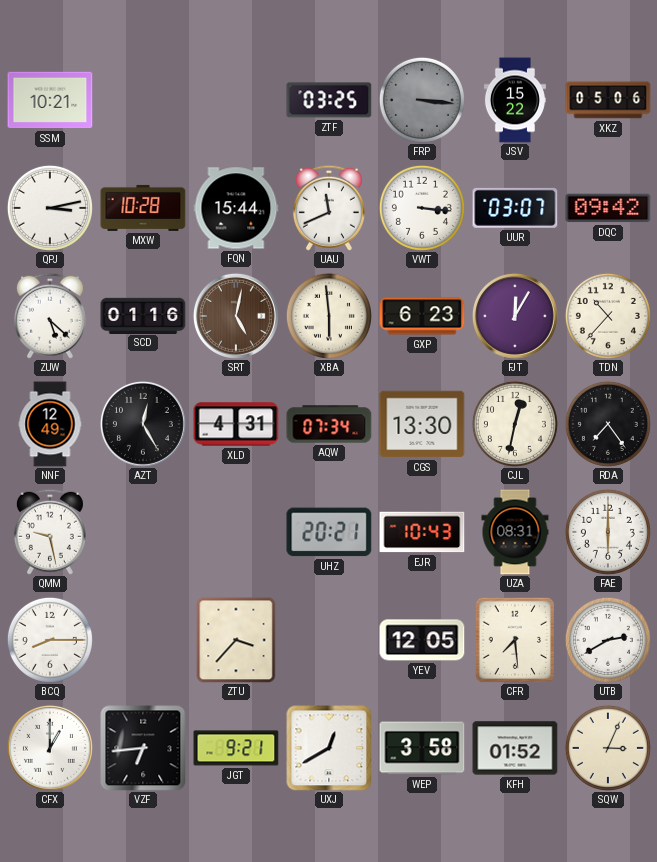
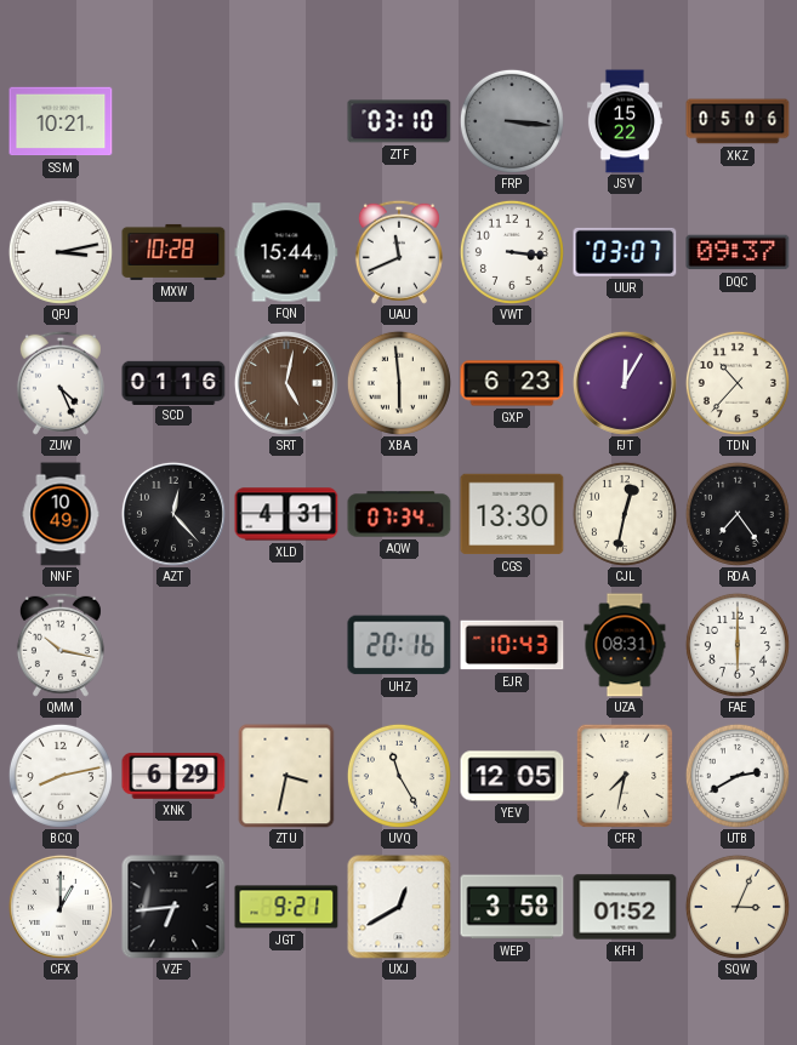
ZTF: 03:25 -> 03:10 (399, 121)
DQC: 09:42 -> 09:37 (738, 252)
ZUW: 5:22 -> 4:26 (61, 383)
NNF: 12:49 -> 10:49 (61, 514)
AZT: 12:25 -> 12:23 (173, 514)
QMM: 9:28 -> 10:17 (61, 645)
UHZ: 20:21 -> 20:16 (399, 645)
BCQ: 8:15 -> 8:13 (61, 776)
XNK: none -> 6:29 (173, 776)
ZTU: 3:37 -> 3:32 (286, 776)
UVQ: none -> 11:25 (399, 776)
CFR: 7:29 -> 7:32 (625, 776)
